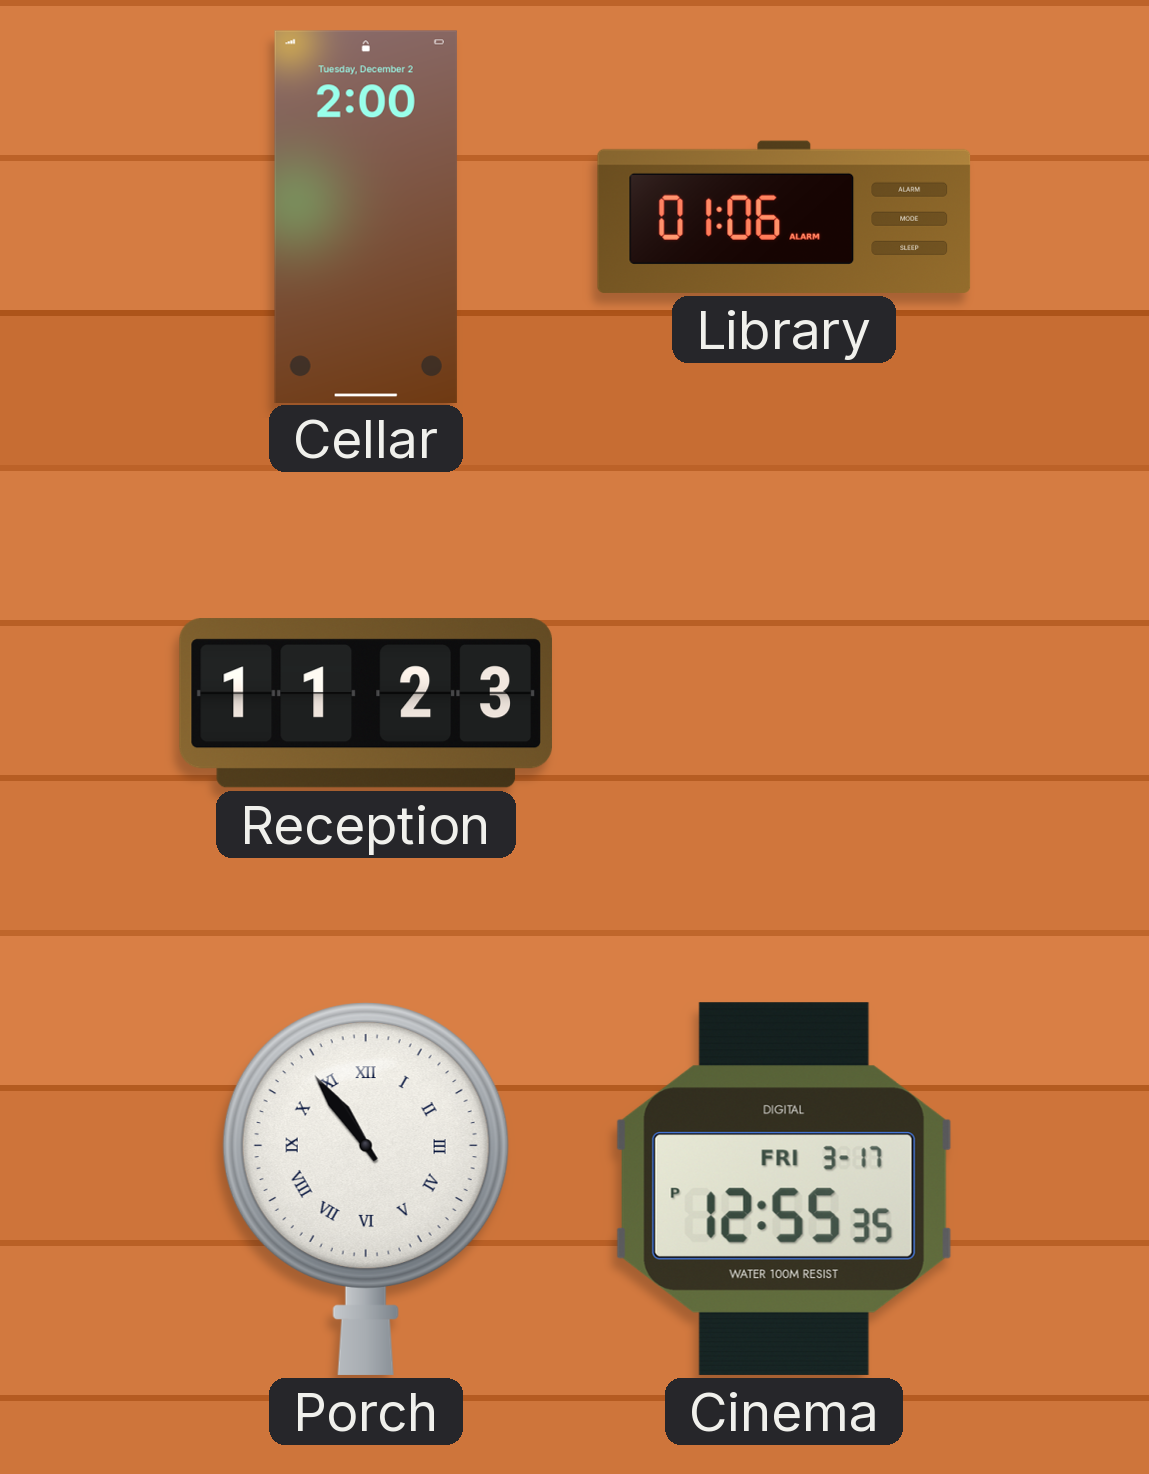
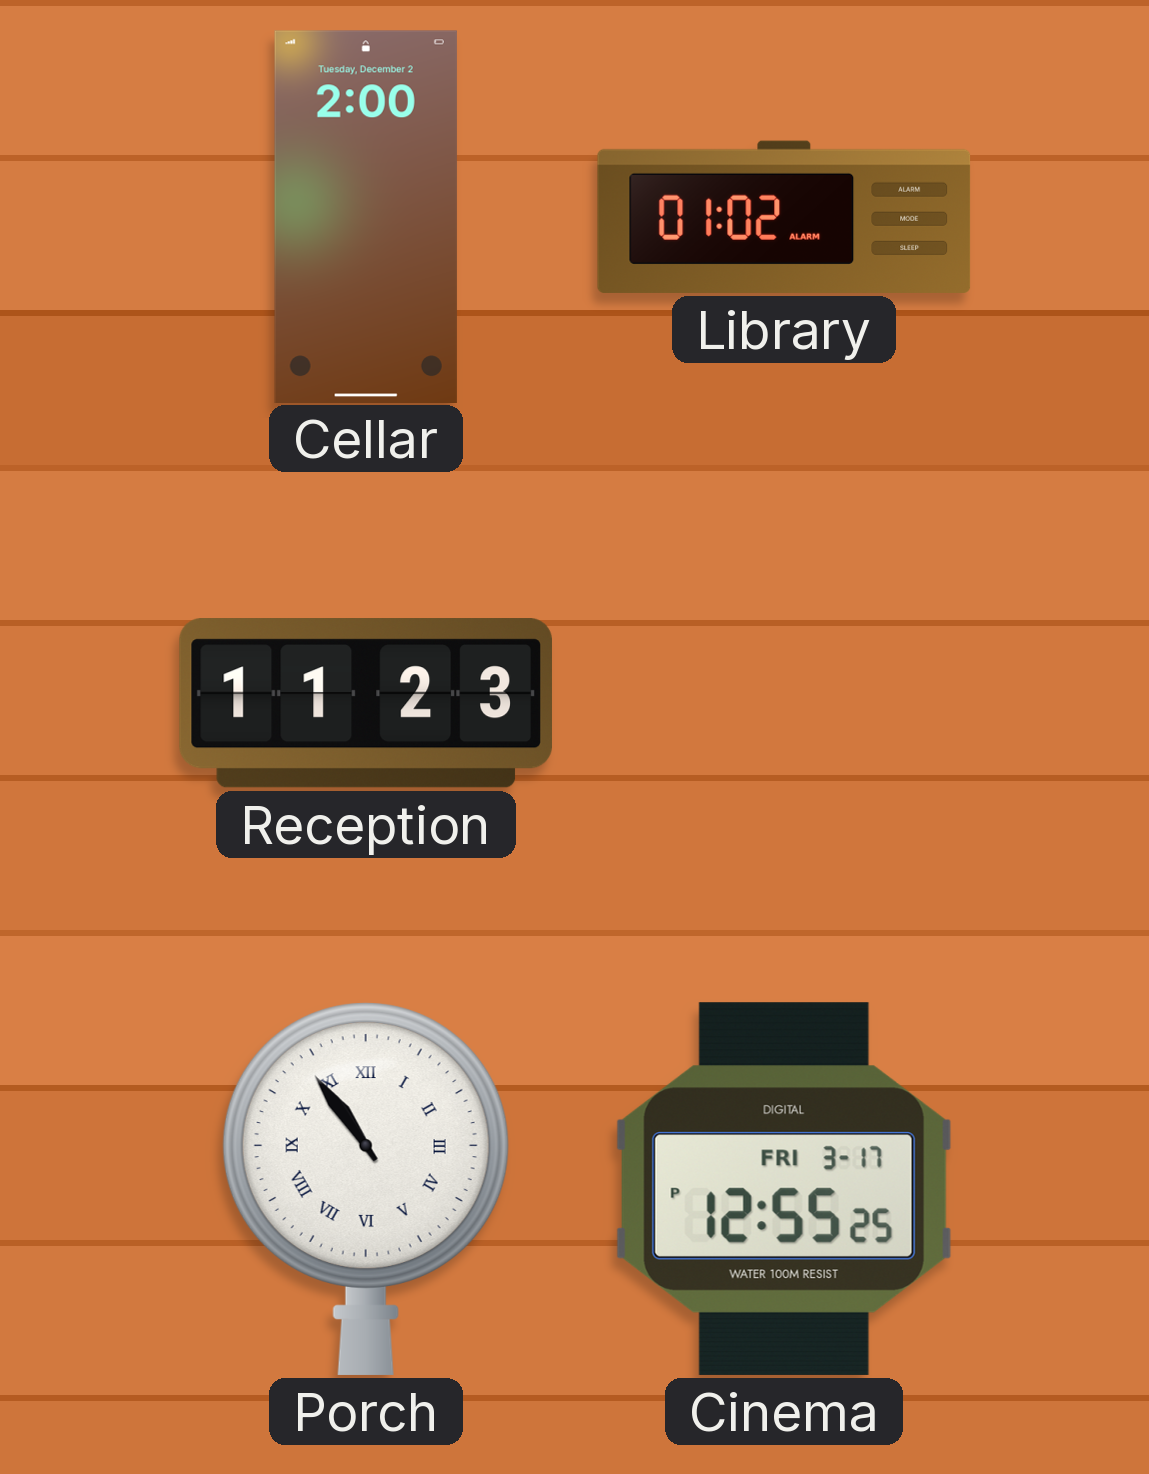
Library: 01:06 -> 01:02 (784, 217)
Cinema: 12:55:35 PM -> 12:55:25 PM (784, 1189)
